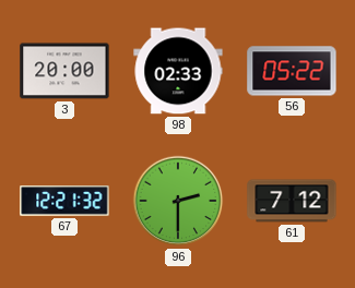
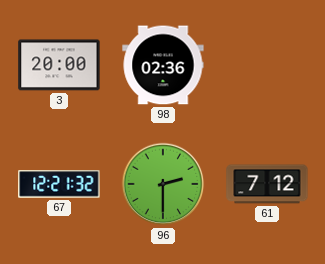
98: 02:33 -> 02:36 (163, 65)
56: 05:22 -> none (292, 71)
